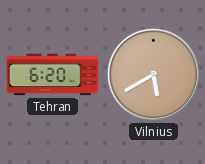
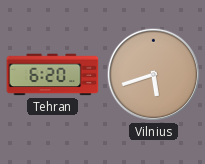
Vilnius: 5:40 -> 5:42 (154, 75)
